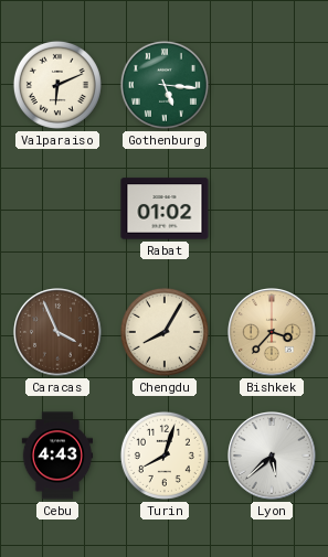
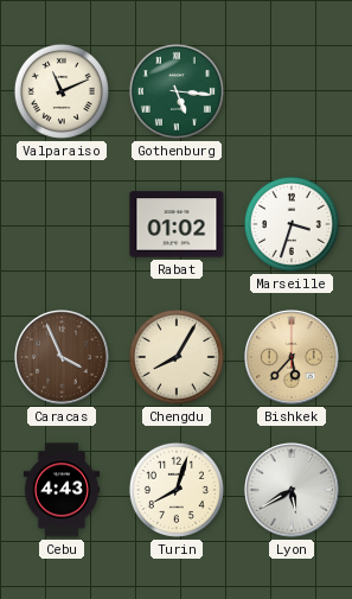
Valparaiso: 6:11 -> 11:11 (62, 91)
Marseille: none -> 3:33 (292, 224)
Bishkek: 3:37 -> 5:37 (293, 358)
Lyon: 5:38 -> 5:40 (293, 491)
